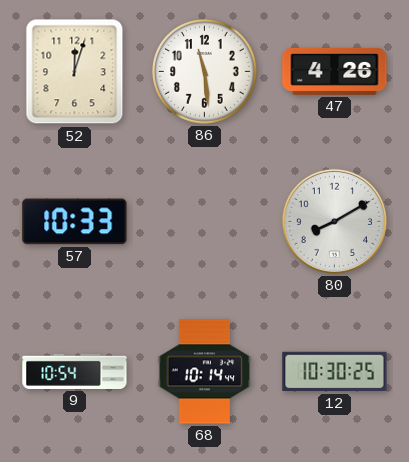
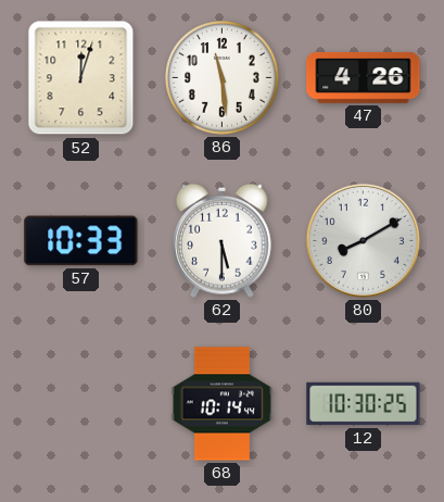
62: none -> 5:30 (223, 240)
9: 10:54 -> none (75, 371)
